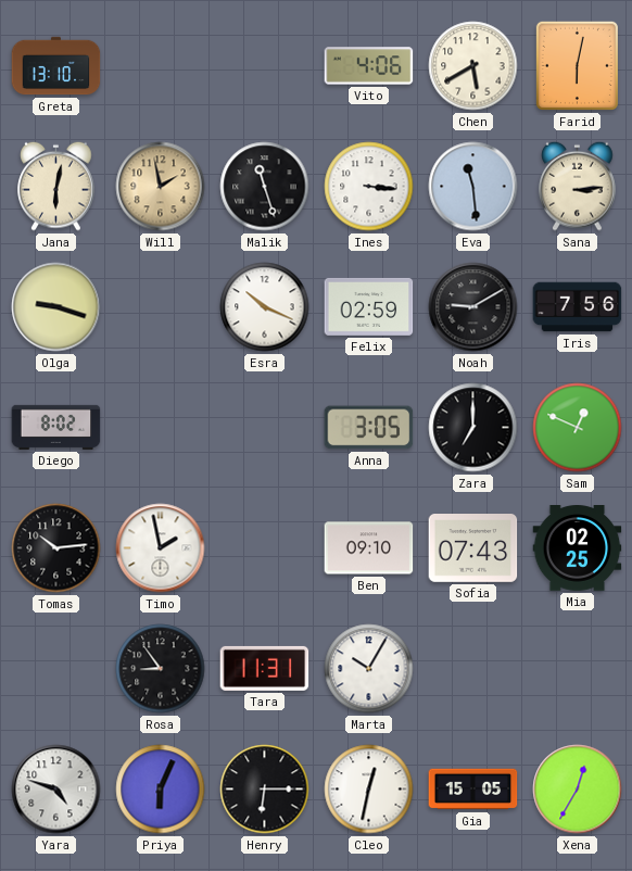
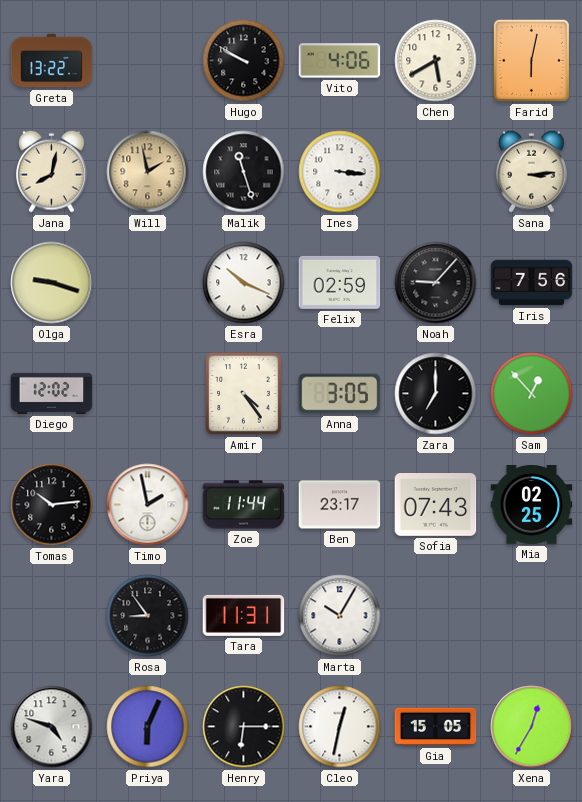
Greta: 13:10 -> 13:22 (52, 61)
Hugo: none -> 9:50 (244, 61)
Jana: 6:02 -> 8:02 (52, 171)
Eva: 11:29 -> none (473, 187)
Noah: 9:10 -> 9:07 (436, 283)
Diego: 8:02 -> 12:02 (52, 393)
Amir: none -> 4:24 (244, 394)
Sam: 12:49 -> 12:53 (532, 394)
Zoe: none -> 11:44 (244, 505)
Ben: 09:10 -> 23:17 (340, 505)
